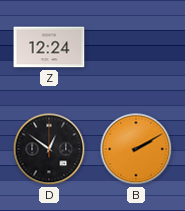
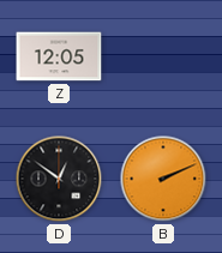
Z: 12:24 -> 12:05 (59, 56)
B: 2:10 -> 2:11 (163, 179)
